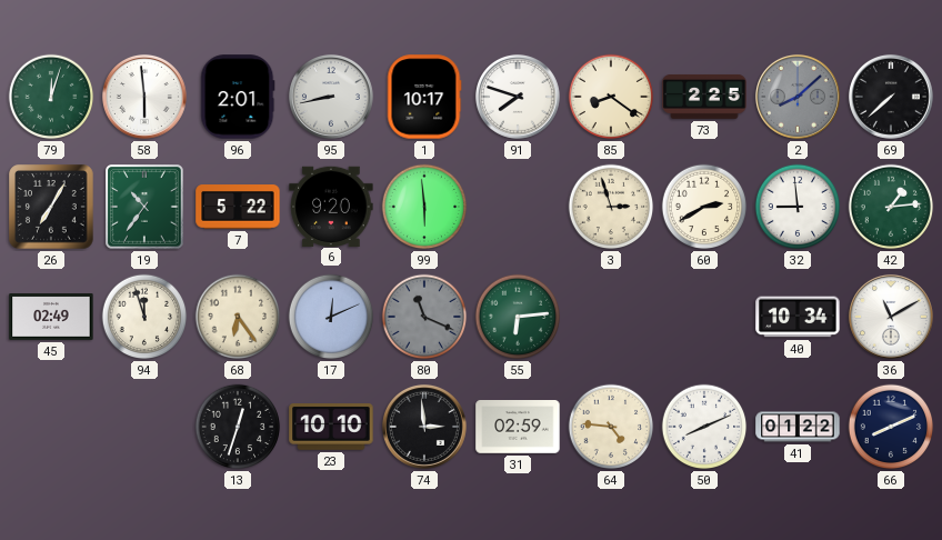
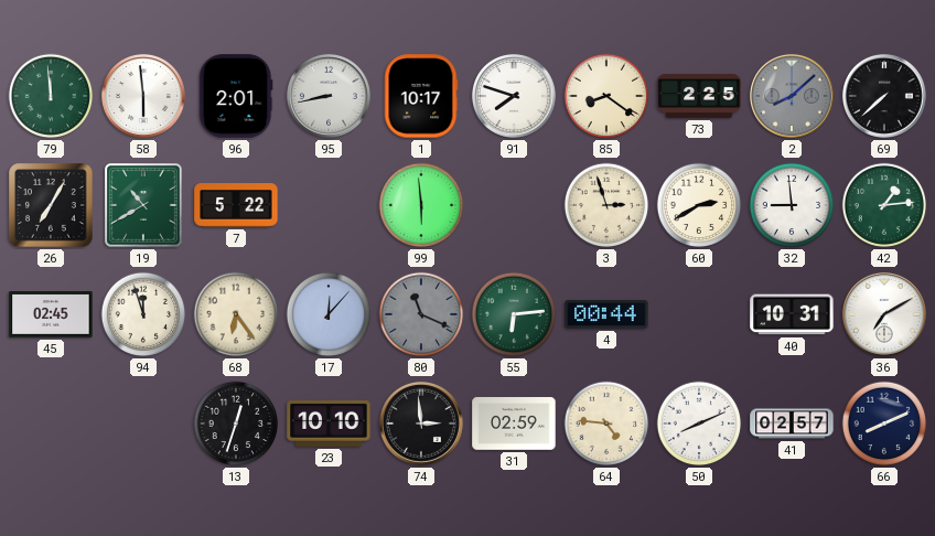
79: 12:03 -> 11:59 (51, 96)
19: 10:36 -> 10:40 (143, 205)
6: 9:20 -> none (331, 206)
45: 02:49 -> 02:45 (51, 315)
17: 12:11 -> 12:07 (329, 314)
4: none -> 00:44 (606, 314)
40: 10:34 -> 10:31 (792, 314)
36: 11:10 -> 7:10 (884, 314)
41: 01:22 -> 02:57 (792, 424)
